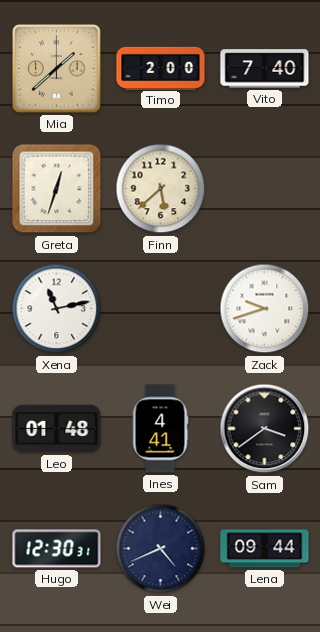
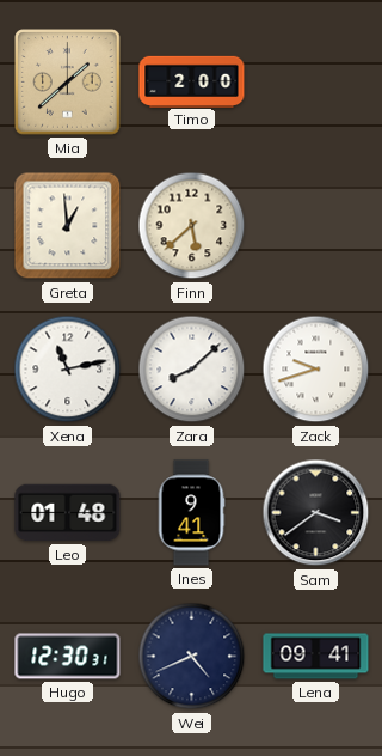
Vito: 7:40 -> none (265, 69)
Greta: 12:33 -> 12:59 (68, 226)
Zara: none -> 8:08 (192, 370)
Ines: 4:41 -> 9:41 (191, 513)
Lena: 09:44 -> 09:41 (316, 657)
